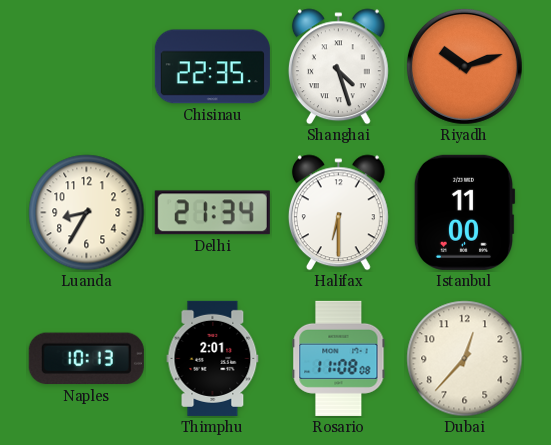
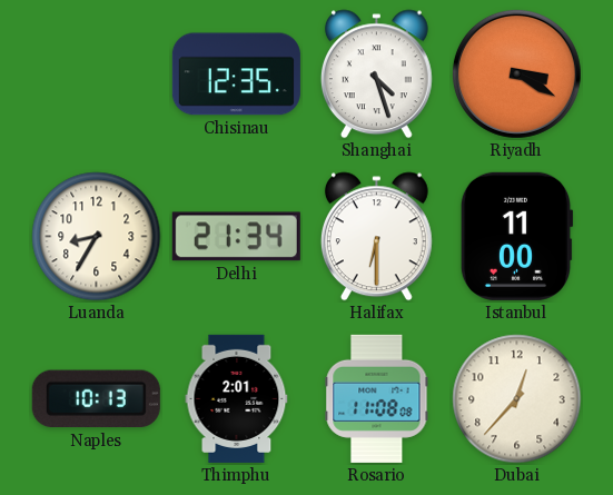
Chisinau: 22:35 -> 12:35 (236, 75)
Riyadh: 10:12 -> 3:20 (516, 73)
